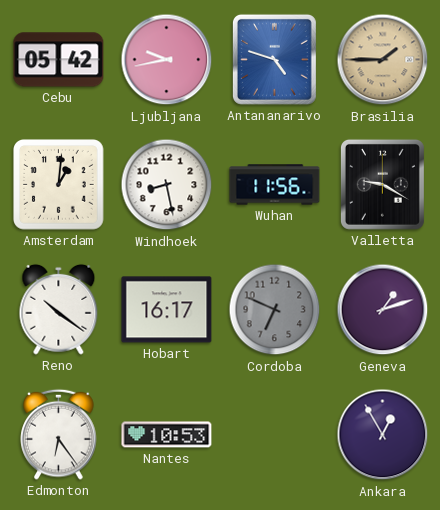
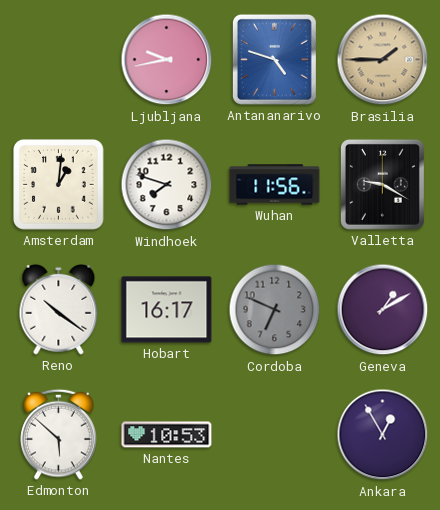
Cebu: 05:42 -> none (59, 60)
Windhoek: 8:28 -> 7:48 (167, 185)
Geneva: 1:12 -> 1:10 (383, 310)
Edmonton: 6:24 -> 5:52 (59, 434)
